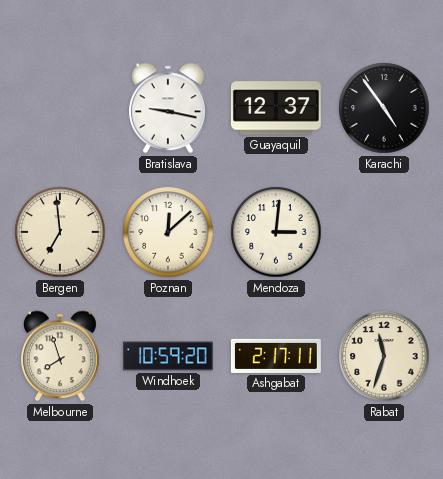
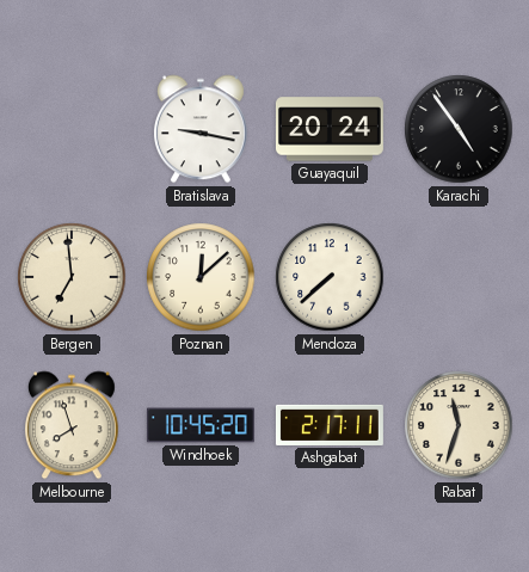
Guayaquil: 12:37 -> 20:24 (330, 129)
Mendoza: 3:01 -> 7:38 (330, 277)
Windhoek: 10:59 -> 10:45 (201, 425)
